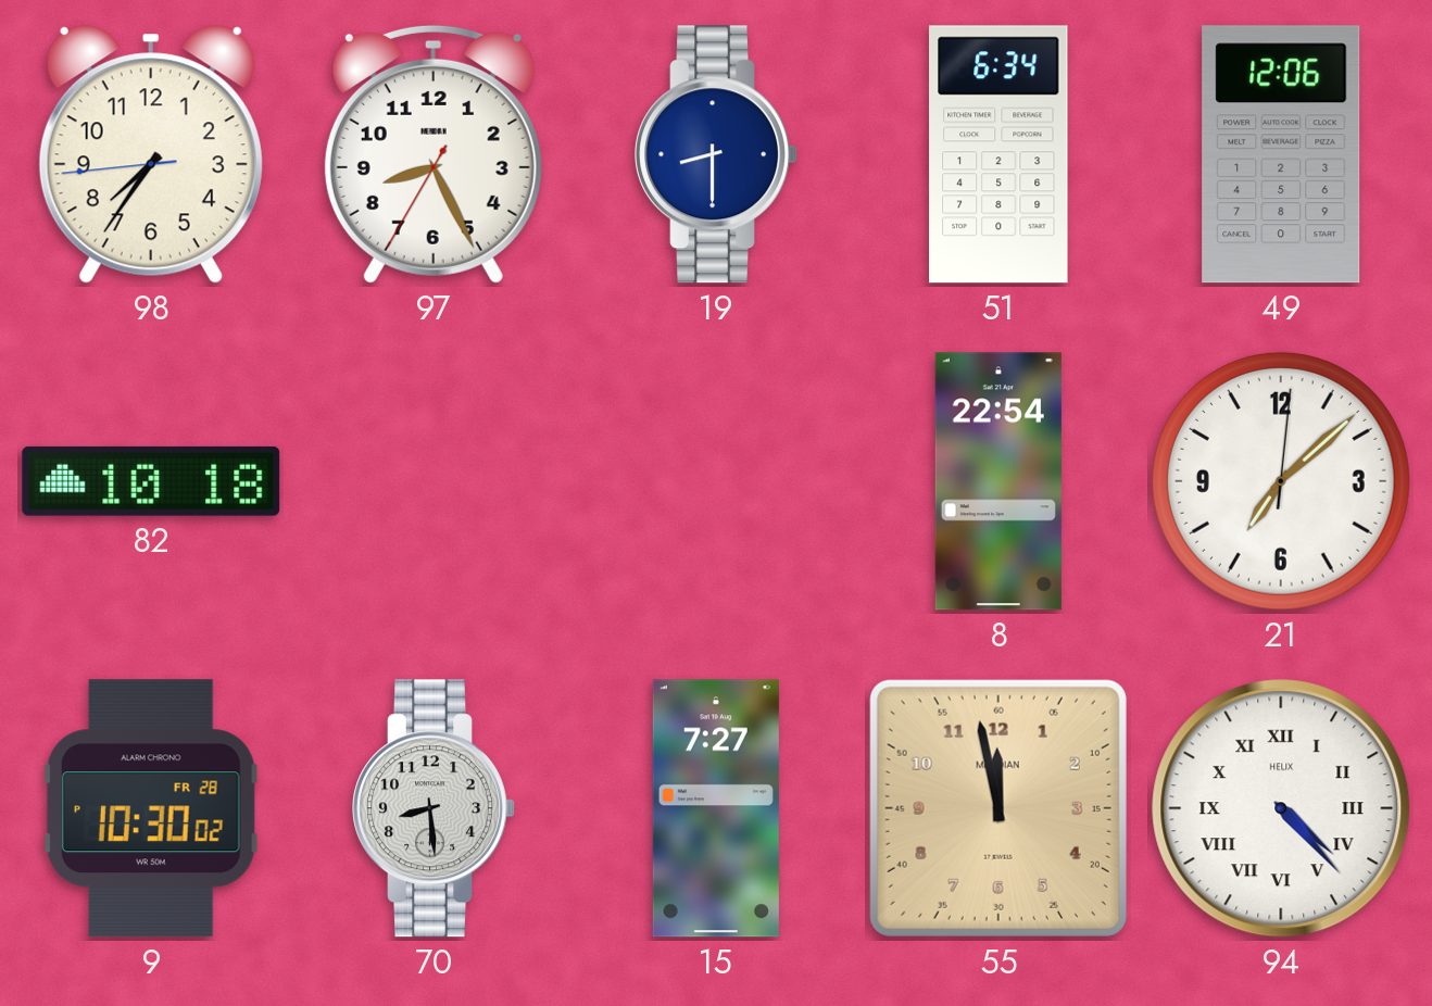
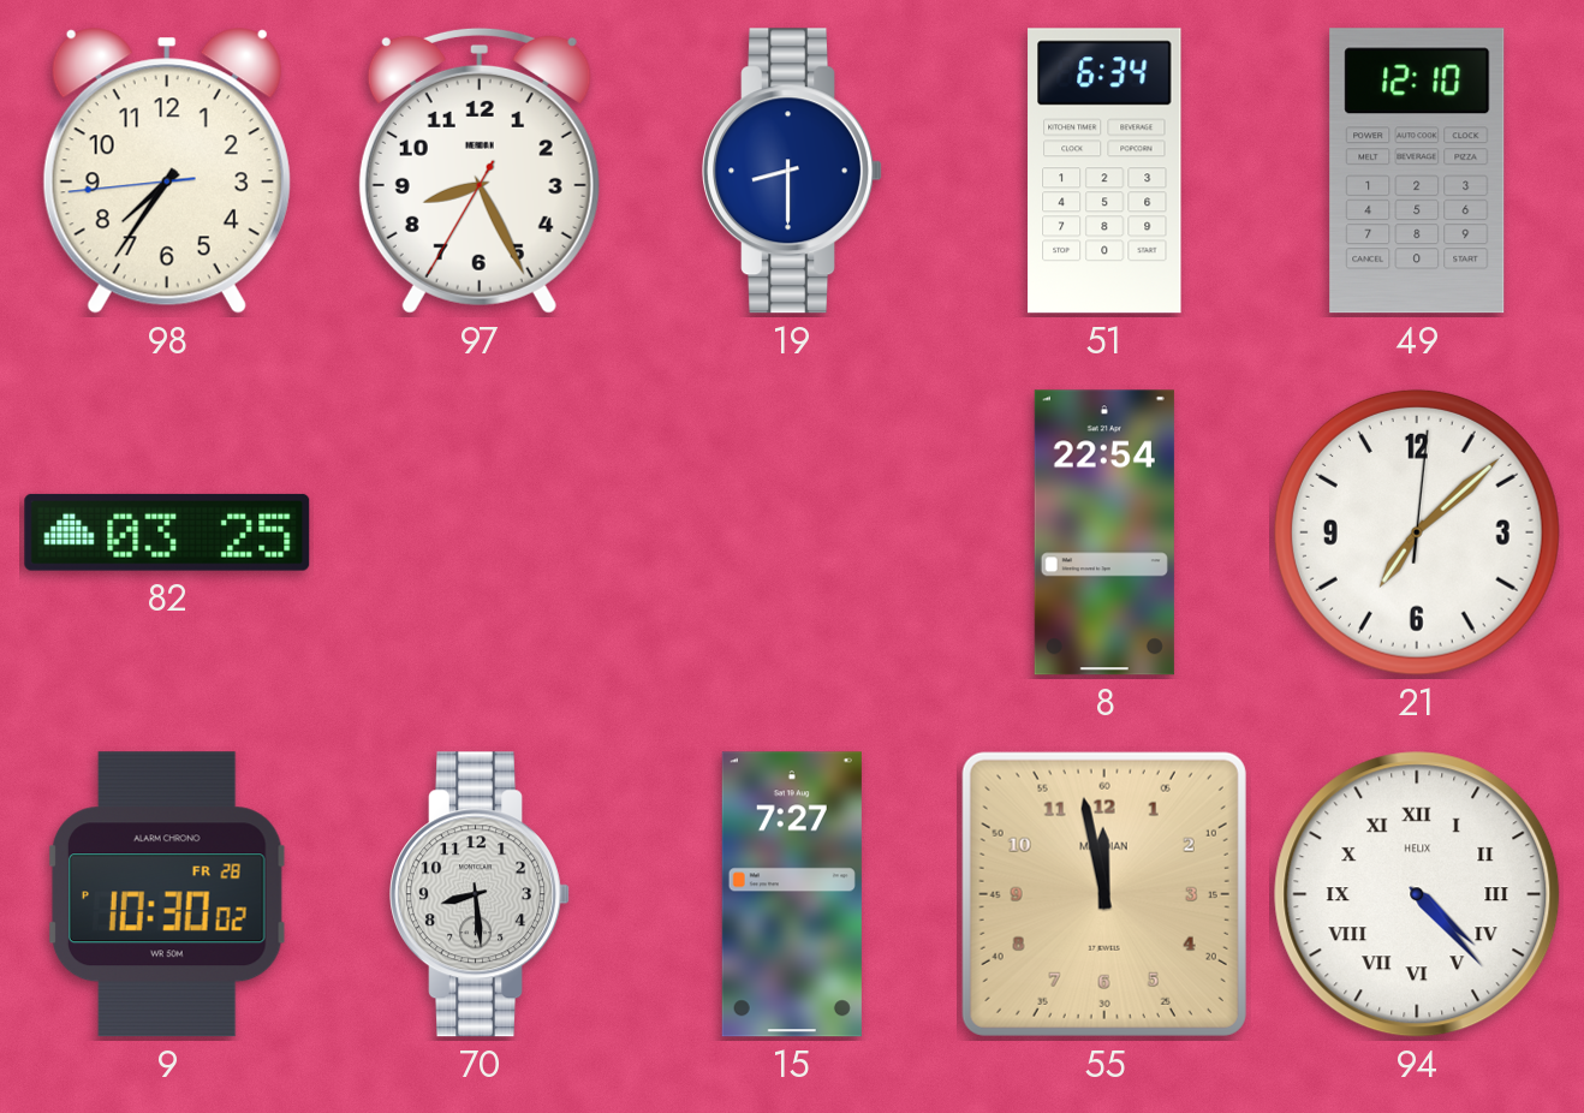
49: 12:06 -> 12:10 (1417, 171)
82: 10:18 -> 03:25 (167, 532)
